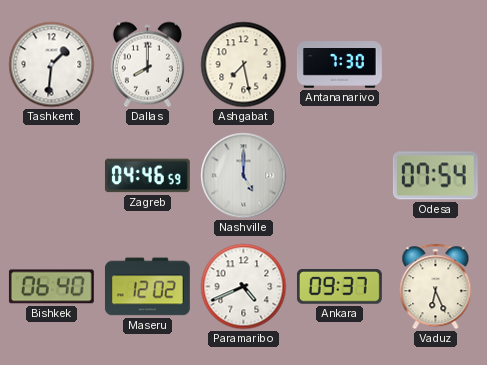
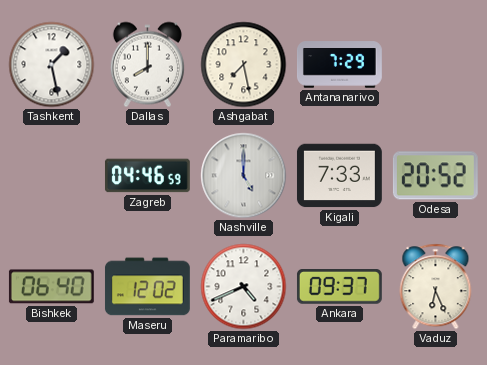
Tashkent: 1:31 -> 1:28 (52, 65)
Antananarivo: 7:30 -> 7:29 (340, 65)
Kigali: none -> 7:33 (339, 176)
Odesa: 07:54 -> 20:52 (435, 176)
